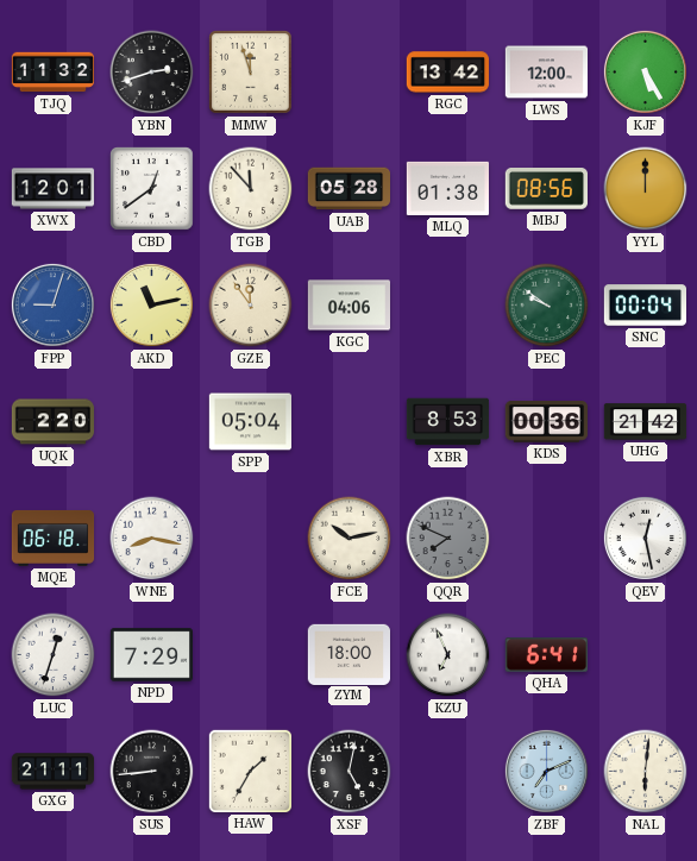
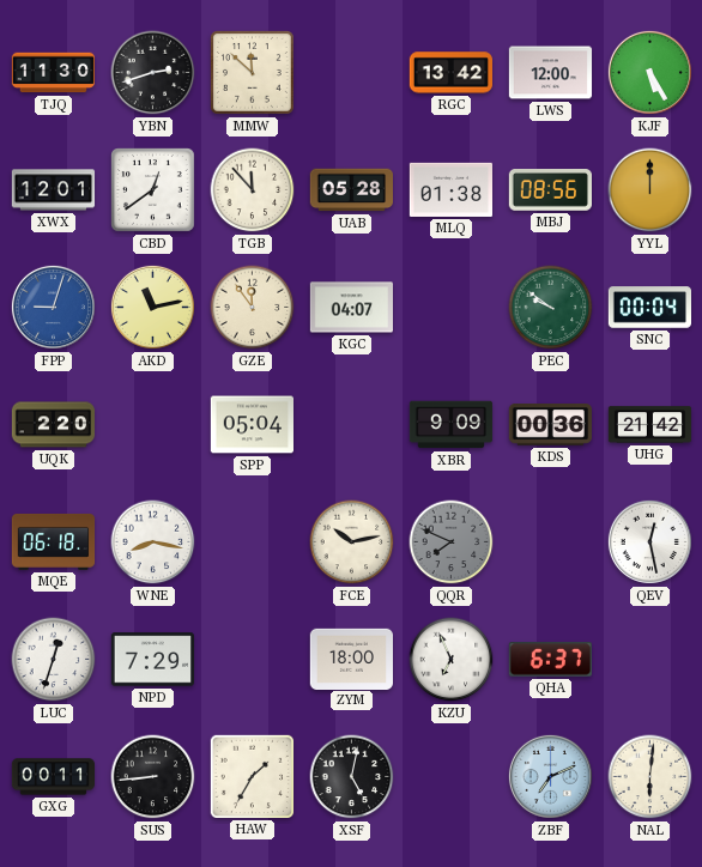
TJQ: 11:32 -> 11:30 (54, 73)
MMW: 11:57 -> 11:52 (253, 73)
KGC: 04:06 -> 04:07 (352, 308)
XBR: 8:53 -> 9:09 (452, 425)
QHA: 6:41 -> 6:37 (550, 660)
GXG: 21:11 -> 00:11 (54, 777)
